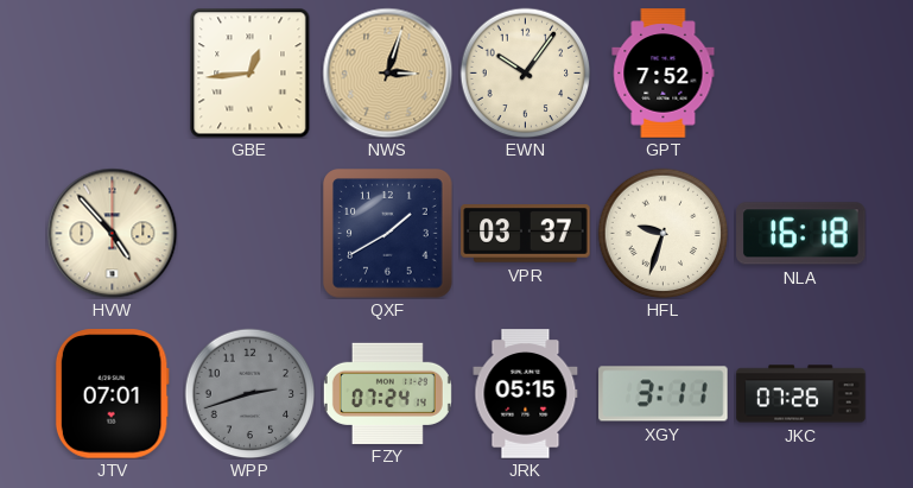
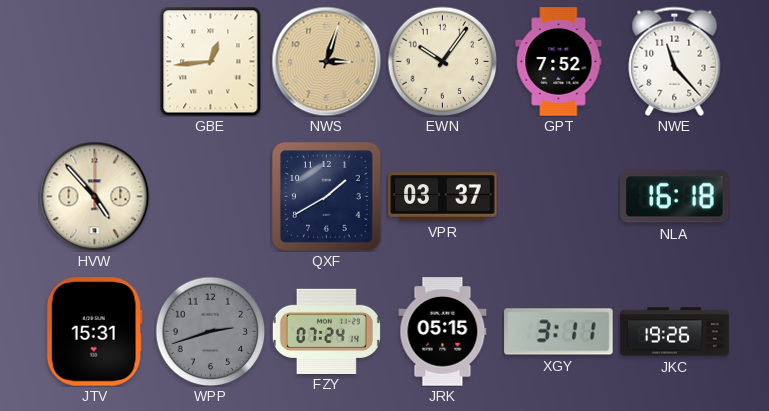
NWE: none -> 11:23 (675, 61)
HFL: 9:33 -> none (662, 233)
JTV: 07:01 -> 15:31 (94, 332)
JKC: 07:26 -> 19:26 (675, 332)
